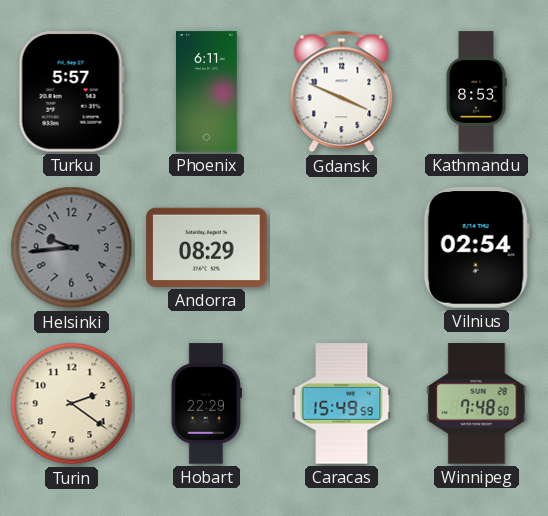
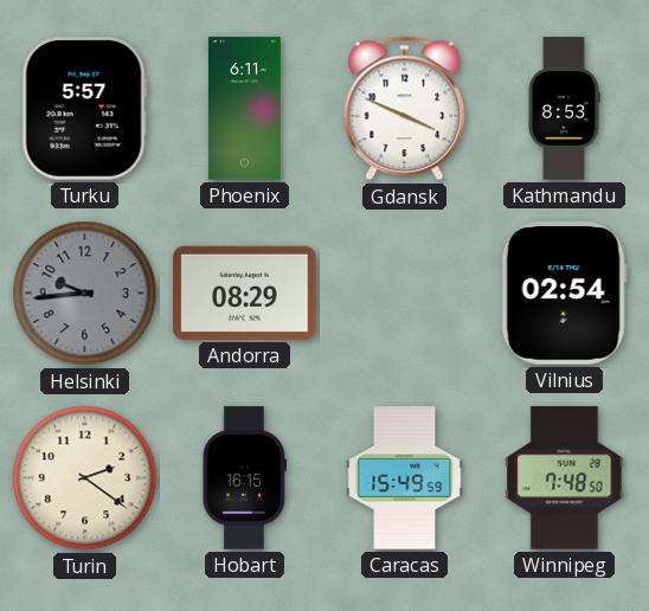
Hobart: 22:29 -> 16:15 (244, 478)
